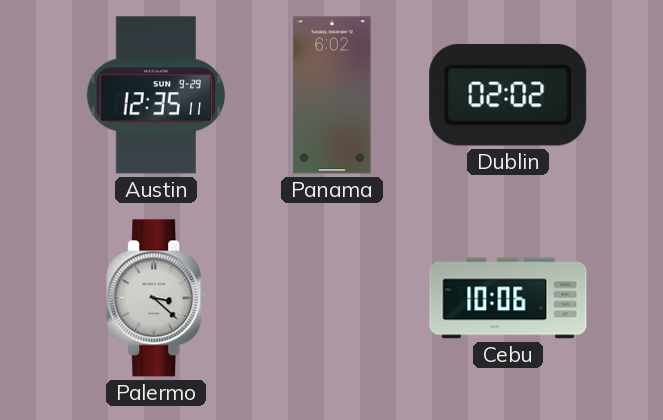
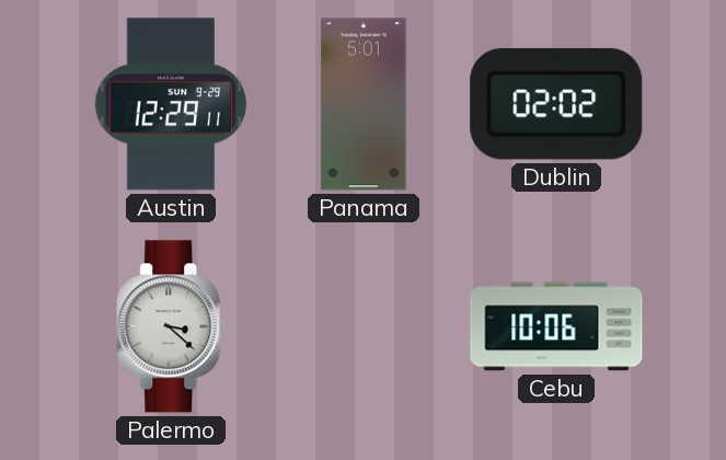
Austin: 12:35 -> 12:29 (171, 104)
Panama: 6:02 -> 5:01 (364, 104)
